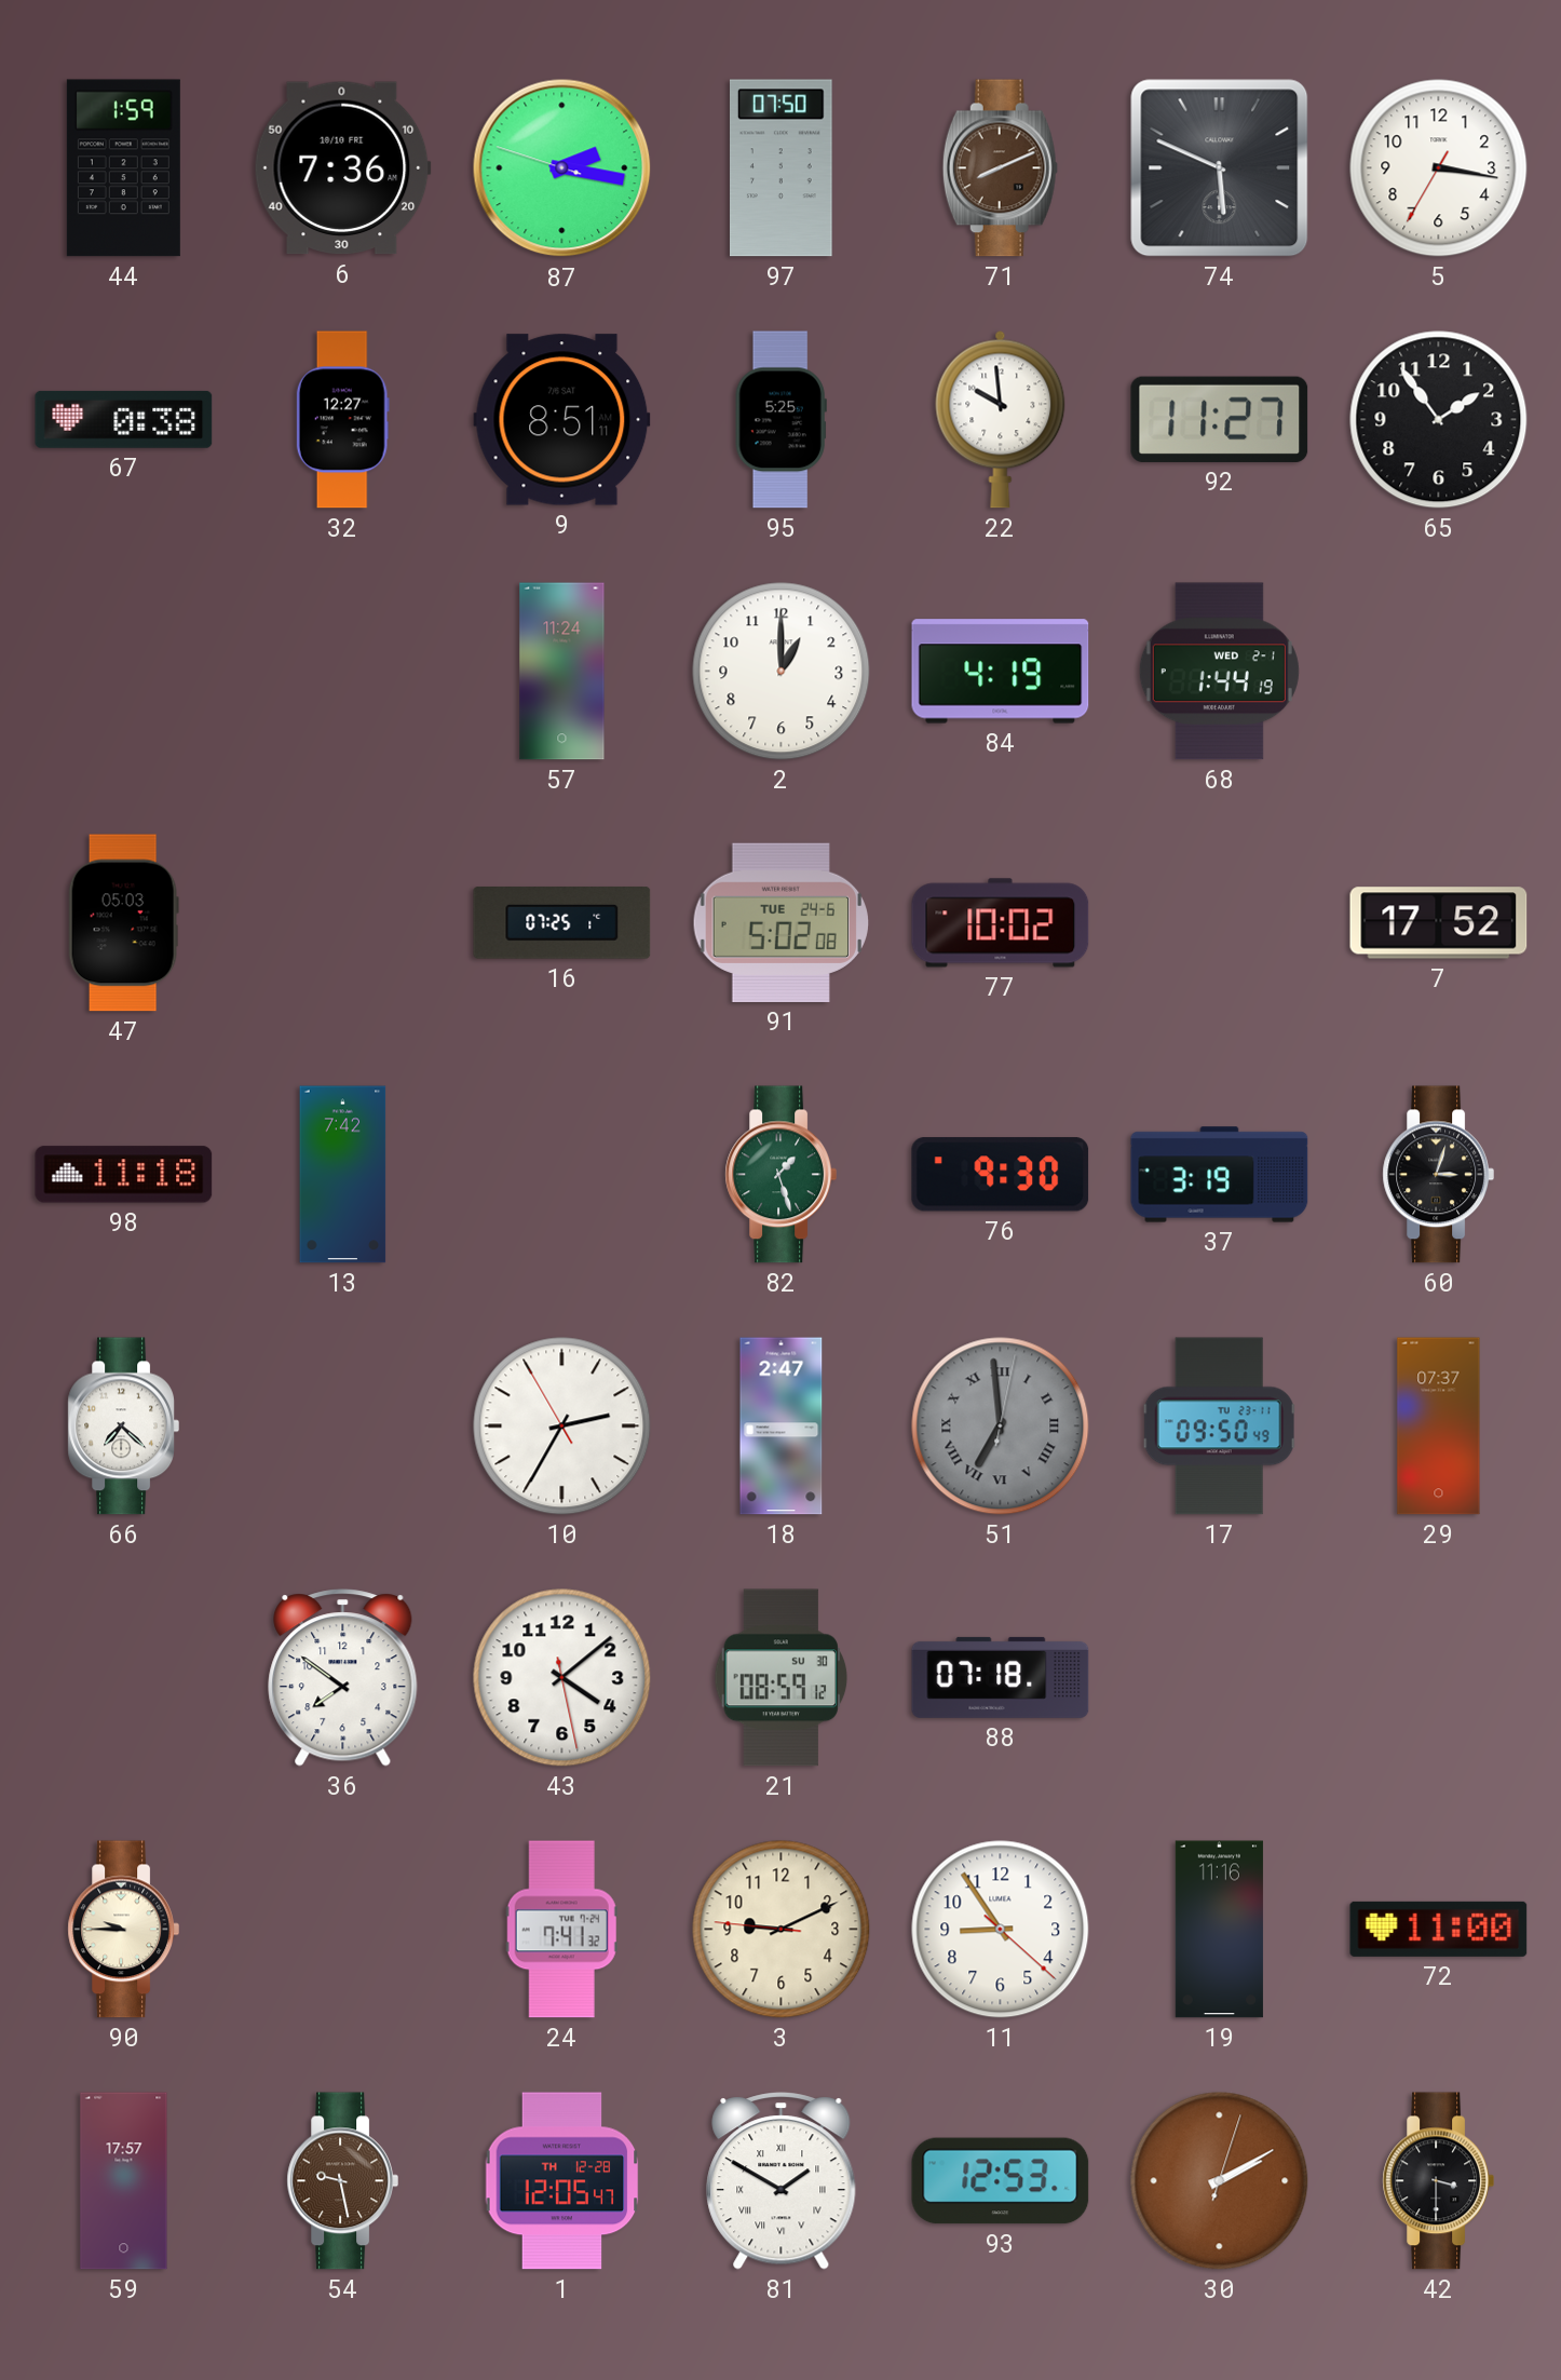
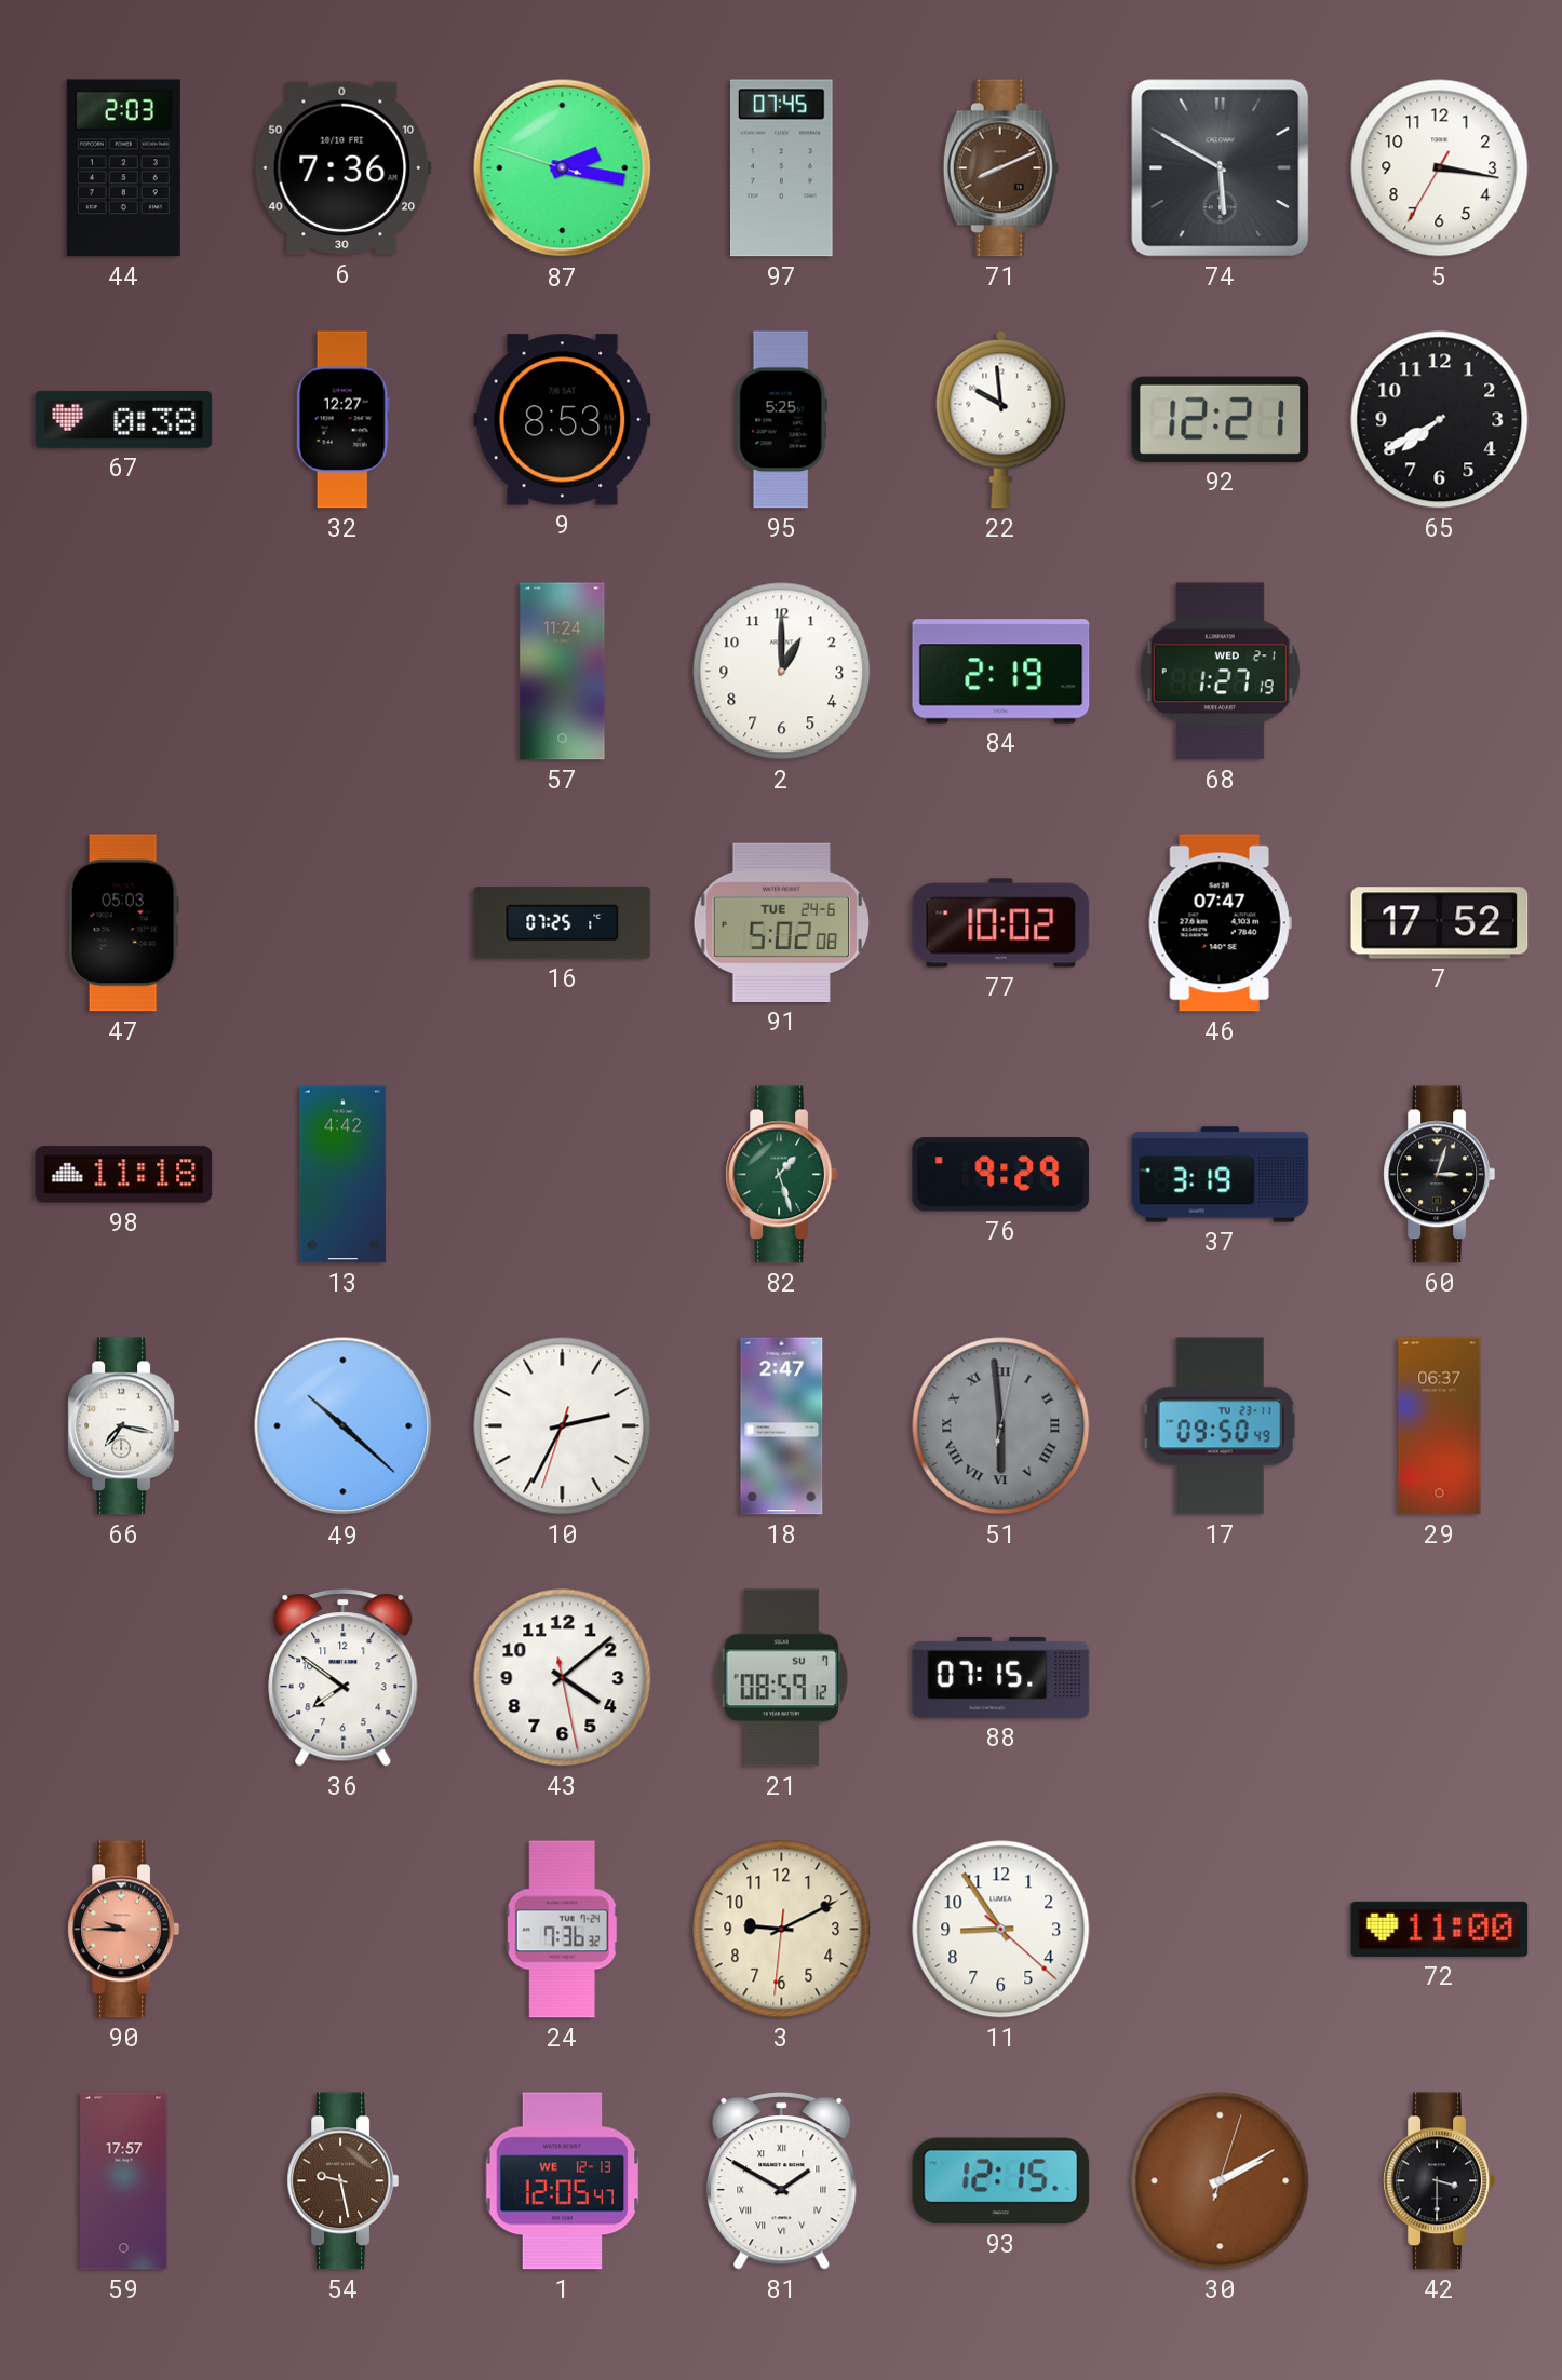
44: 1:59 -> 2:03 (123, 168)
97: 07:50 -> 07:45 (782, 168)
74: 5:49 -> 5:50 (1221, 168)
9: 8:51 -> 8:53 (563, 420)
92: 11:27 -> 12:21 (1221, 419)
65: 1:54 -> 7:40 (1440, 420)
84: 4:19 -> 2:19 (1001, 672)
68: 1:44 -> 1:27 (1220, 672)
46: none -> 07:47 (1220, 923)
13: 7:42 -> 4:42 (344, 1175)
76: 9:30 -> 9:29 (1001, 1175)
66: 7:22 -> 7:17 (123, 1426)
49: none -> 10:22 (344, 1426)
10: 2:34:55 -> 2:34:33 (563, 1426)
51: 6:59 -> 5:59 (1001, 1426)
29: 07:37 -> 06:37 (1440, 1426)
21 date: SU 30 -> SU 7 (782, 1678)
88: 07:18 -> 07:15 (1001, 1677)
90 dial: cream -> salmon (123, 1930)
24: 7:41 -> 7:36 (562, 1930)
3: 9:10:46 -> 9:10:31 (782, 1930)
19: 11:16 -> none (1219, 1930)
1 date: TH 12-28 -> WE 12-13 (563, 2181)
93: 12:53 -> 12:15 (1001, 2181)
